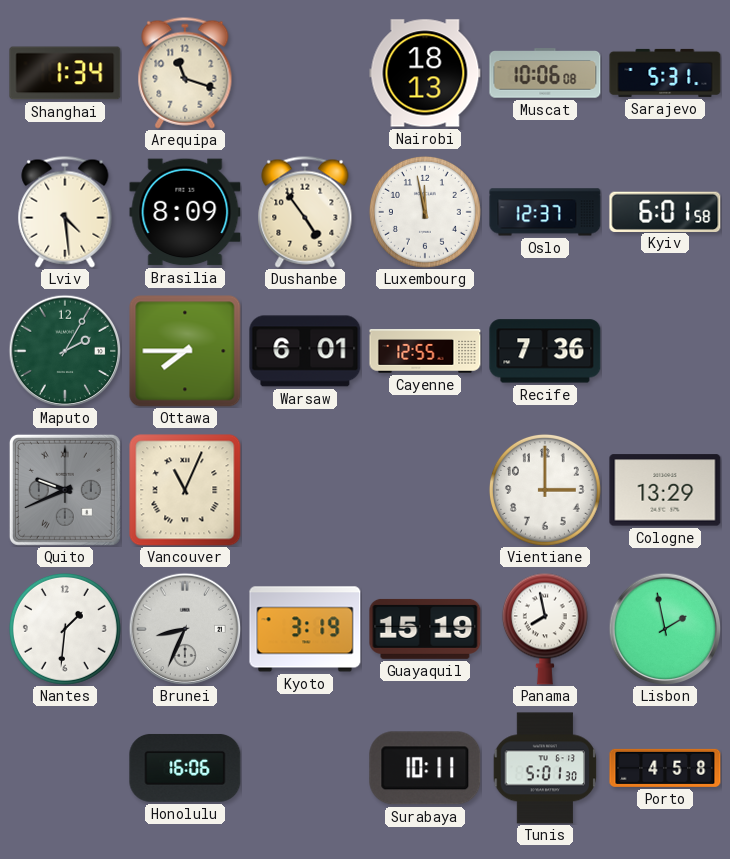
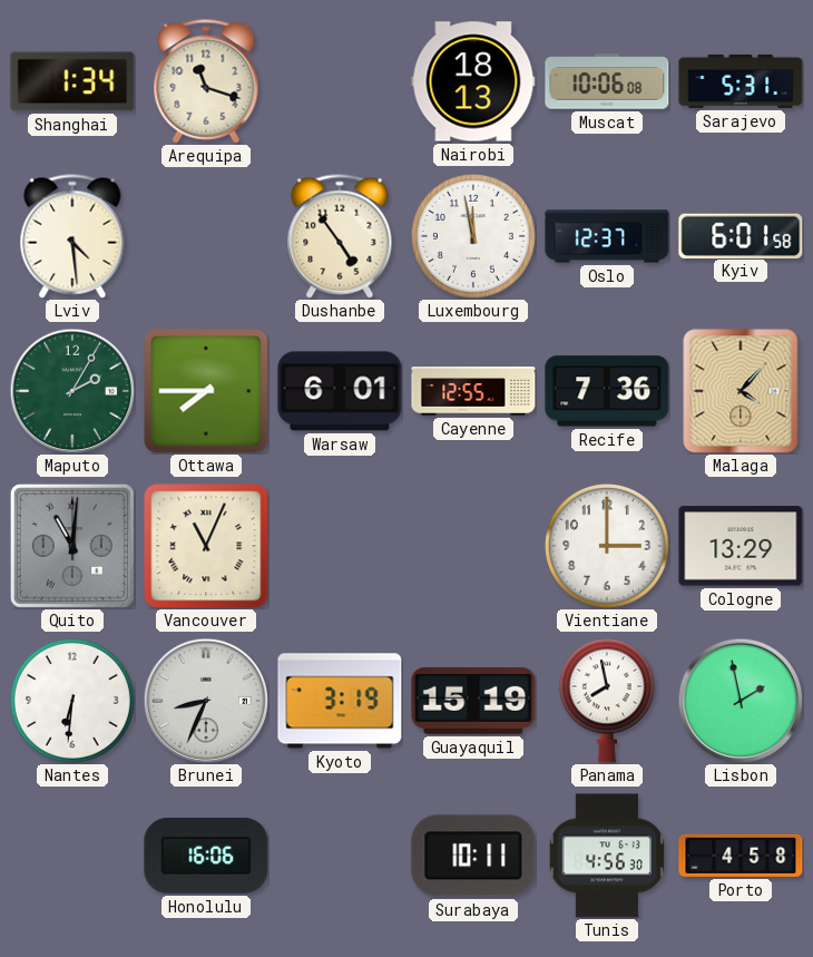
Brasilia: 8:09 -> none (185, 212)
Malaga: none -> 4:07 (741, 391)
Quito: 9:41 -> 11:01 (72, 546)
Nantes: 1:31 -> 6:31 (72, 701)
Tunis: 5:01 -> 4:56 (607, 856)
